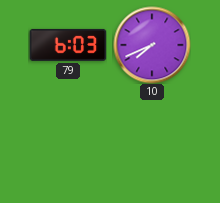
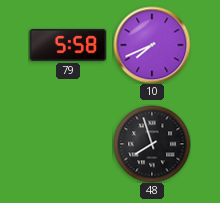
79: 6:03 -> 5:58 (68, 45)
48: none -> 7:57 (152, 144)
